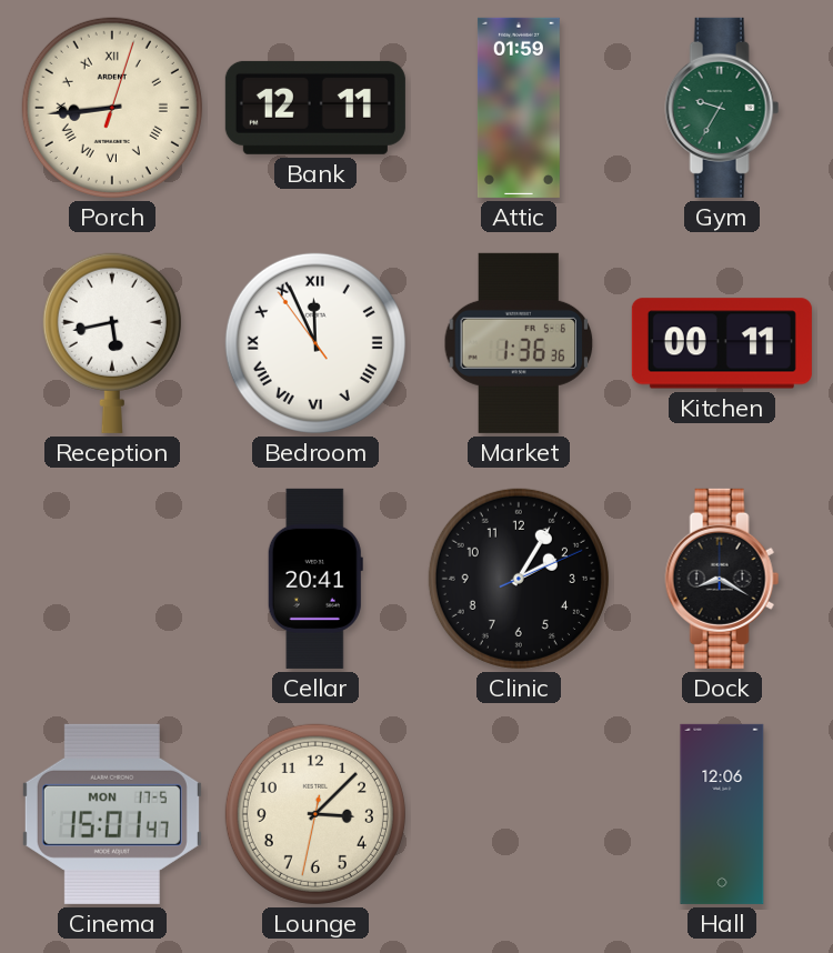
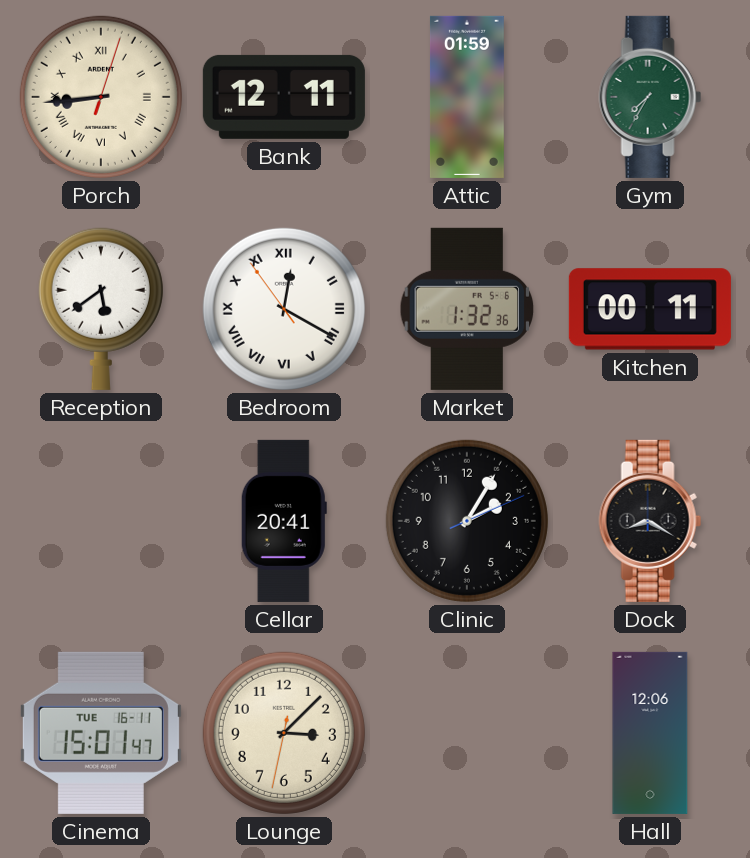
Gym: 9:35 -> 7:35 (650, 97)
Reception: 5:43 -> 5:39 (101, 309)
Bedroom: 11:55 -> 12:19 (284, 309)
Market: 1:36 -> 1:32 (467, 309)
Cinema date: MON 17-5 -> TUE 16-11 (101, 733)
